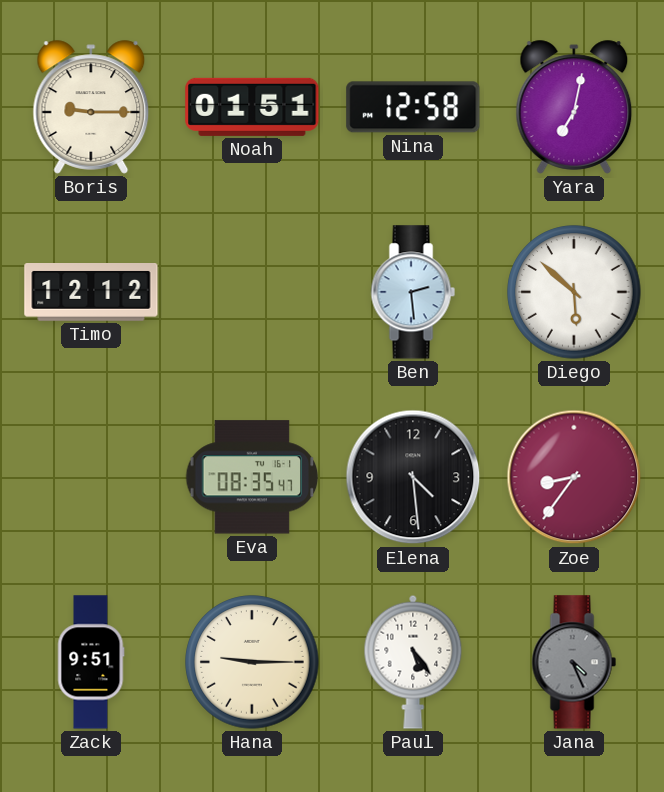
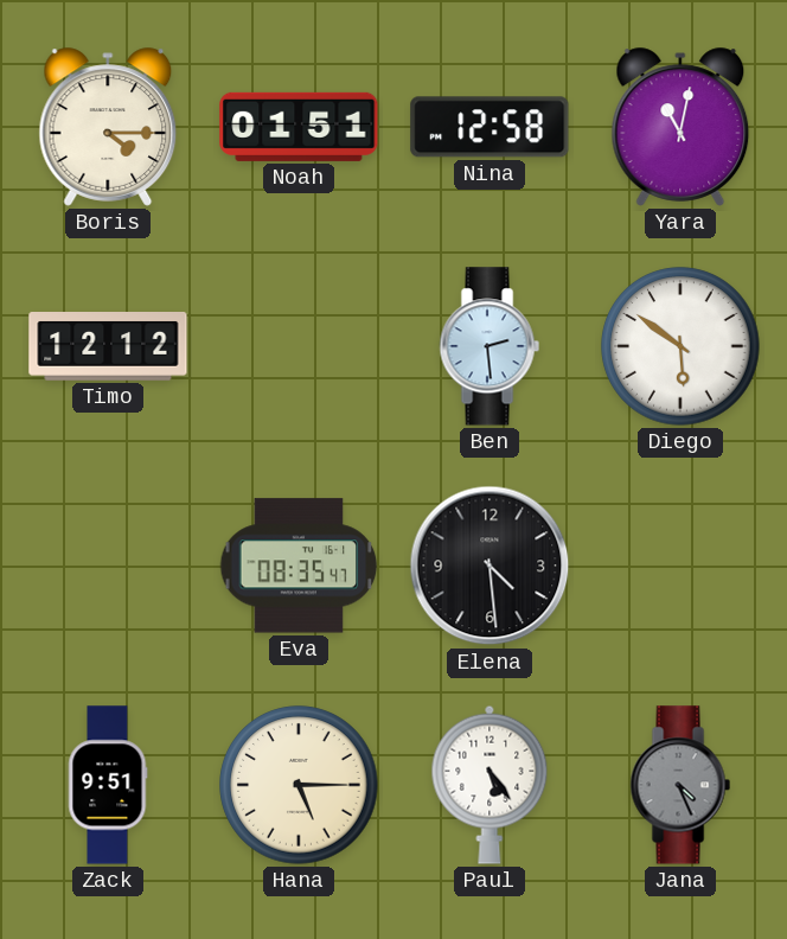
Boris: 9:15 -> 4:15 (108, 127)
Yara: 7:02 -> 11:02 (680, 127)
Diego: 5:52 -> 5:51 (680, 346)
Zoe: 8:36 -> none (574, 477)
Hana: 9:15 -> 5:15 (299, 785)
